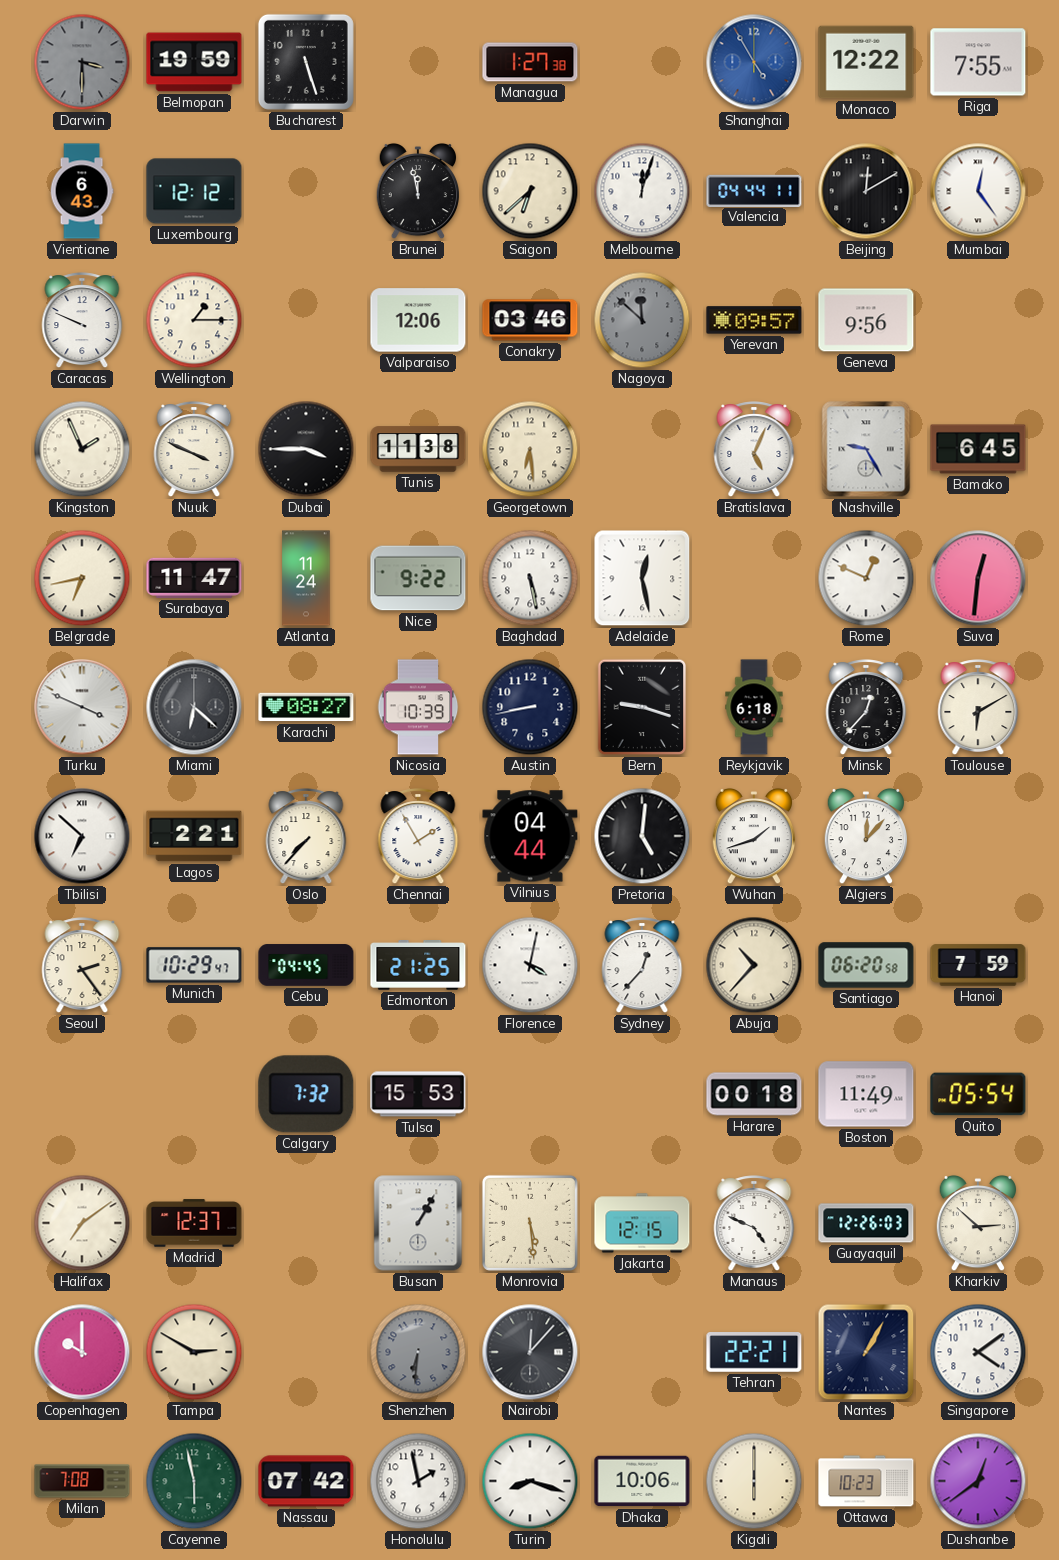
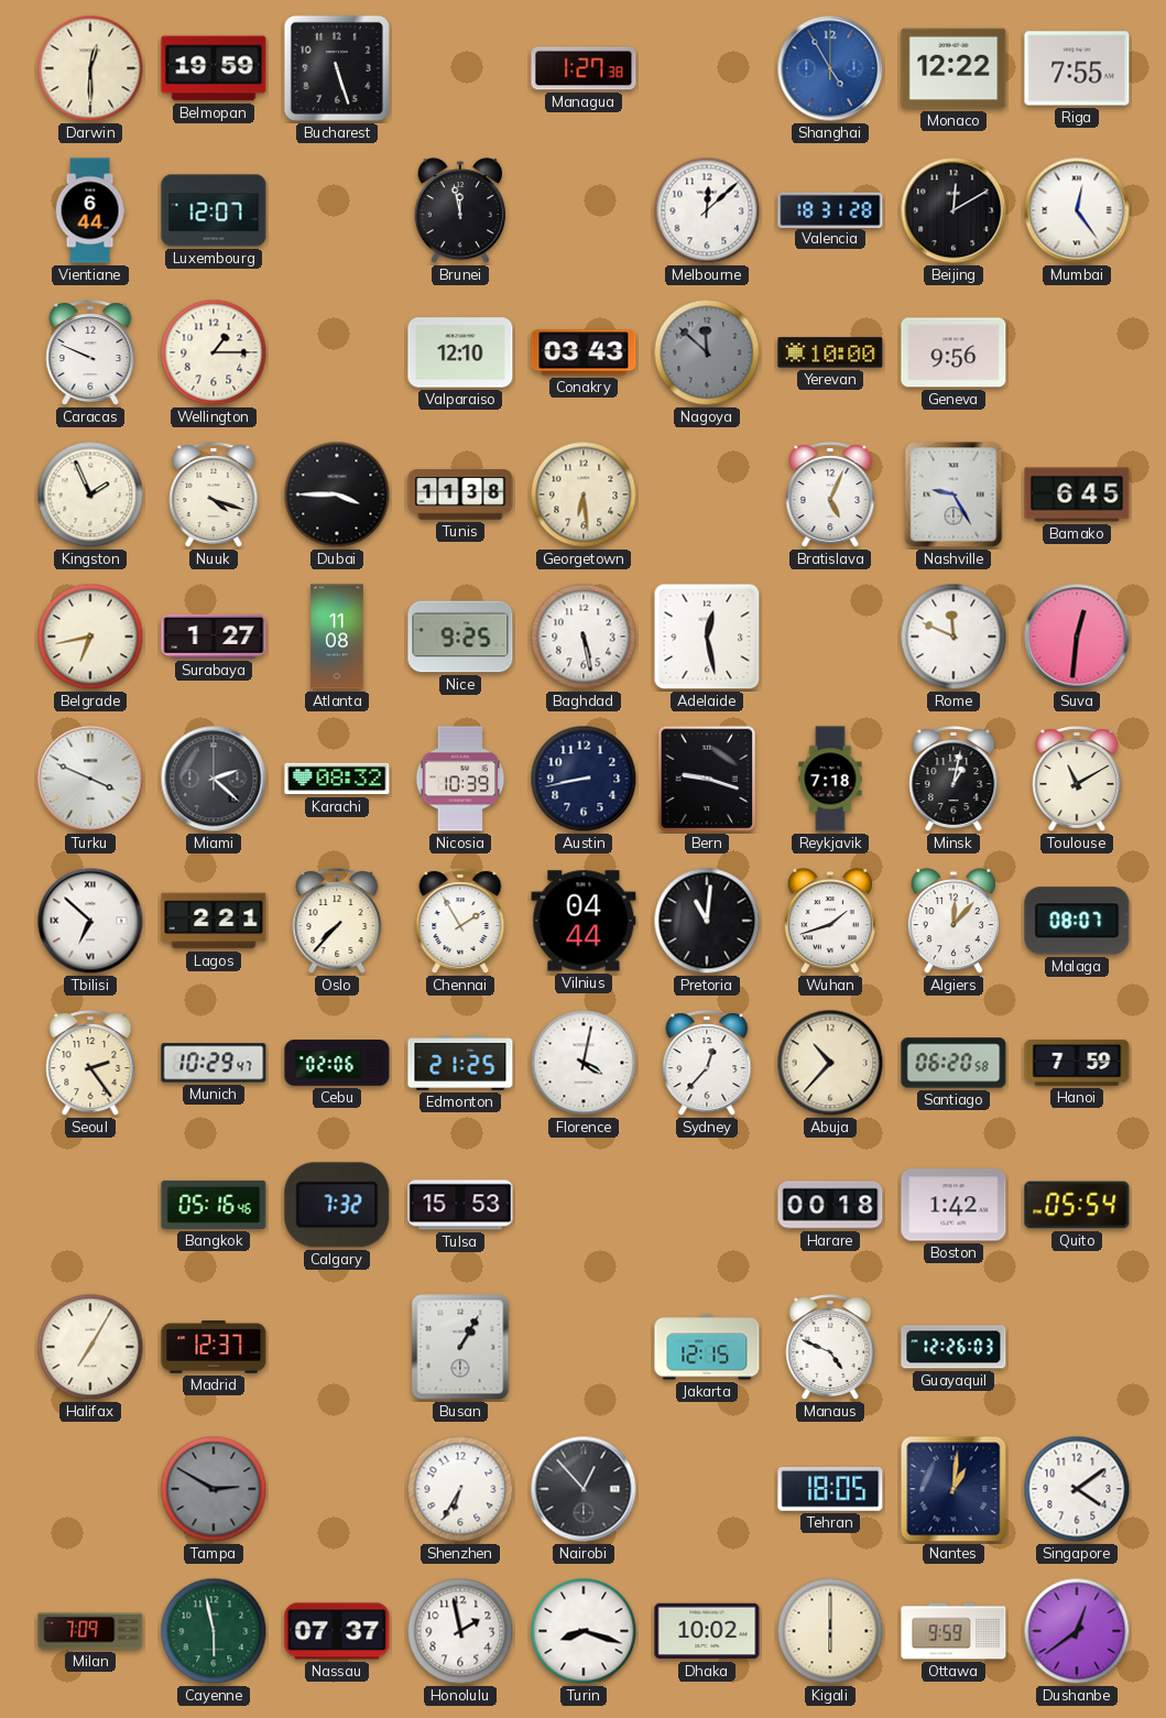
Darwin: 3:30 -> 12:30 (90, 68)
Darwin dial: grey -> cream (90, 68)
Vientiane: 6:43 -> 6:44 (90, 210)
Luxembourg: 12:12 -> 12:07 (214, 210)
Saigon: 6:38 -> none (530, 191)
Melbourne: 12:03 -> 12:08 (707, 210)
Valencia: 04:44 -> 18:31 (830, 209)
Valparaiso: 12:06 -> 12:10 (460, 352)
Conakry: 03:46 -> 03:43 (584, 352)
Yerevan: 09:57 -> 10:00 (830, 352)
Nuuk: 3:49 -> 4:18 (214, 496)
Surabaya: 11:47 -> 1:27 (214, 637)
Atlanta: 11:24 -> 11:08 (337, 637)
Nice: 9:22 -> 9:25 (460, 637)
Rome: 12:49 -> 11:49 (953, 637)
Miami: 6:22 -> 2:22 (214, 779)
Karachi: 08:27 -> 08:32 (337, 779)
Reykjavik: 6:18 -> 7:18 (830, 779)
Minsk: 12:37 -> 1:02 (953, 780)
Toulouse: 6:10 -> 11:10 (1077, 780)
Pretoria: 5:01 -> 11:01 (707, 921)
Malaga: none -> 08:07 (1077, 921)
Cebu: 04:45 -> 02:06 (337, 1063)
Bangkok: none -> 05:16 (214, 1205)
Boston: 11:49 -> 1:42 (953, 1205)
Halifax: 7:09 -> 7:05 (90, 1347)
Monrovia: 5:29 -> none (530, 1223)
Kharkiv: 2:52 -> none (977, 1223)
Copenhagen: 10:00 -> none (82, 1352)
Tampa dial: cream -> grey (214, 1489)
Shenzhen: 6:31 -> 6:35 (460, 1489)
Shenzhen dial: grey -> white (460, 1489)
Nairobi: 12:07 -> 12:53 (584, 1489)
Tehran: 22:21 -> 18:05 (830, 1490)
Nantes: 1:05 -> 1:01 (953, 1489)
Milan: 7:08 -> 7:09 (90, 1631)
Nassau: 07:42 -> 07:37 (337, 1631)
Dhaka: 10:06 -> 10:02 (707, 1631)
Ottawa: 10:23 -> 9:59 (953, 1631)
